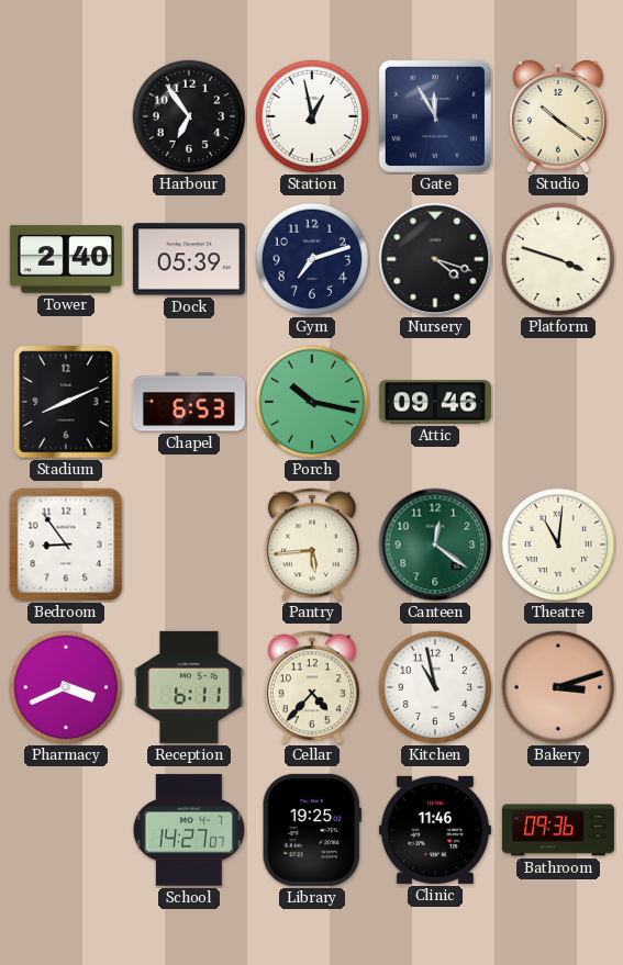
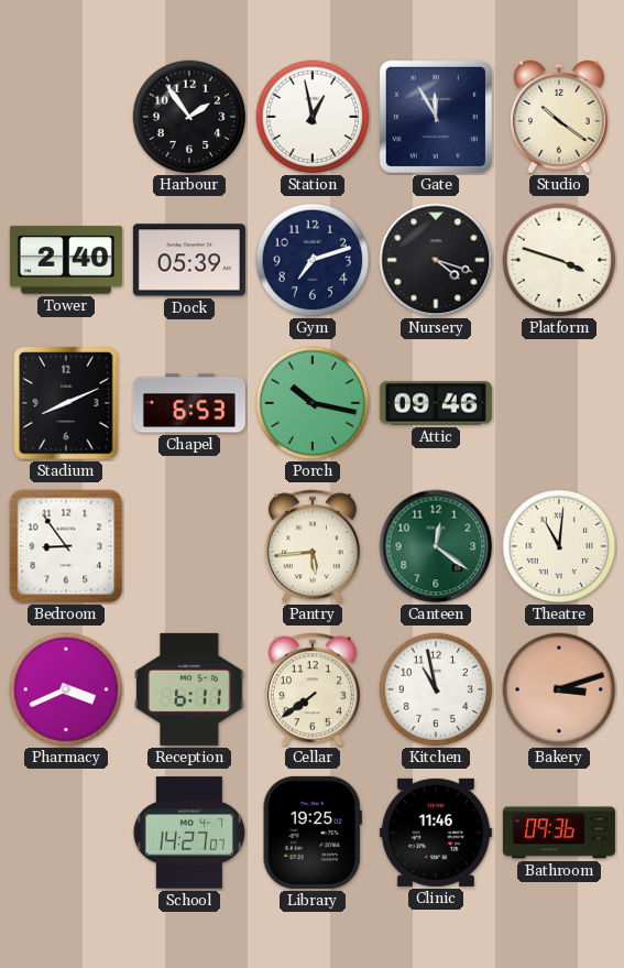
Harbour: 6:54 -> 1:54 (189, 117)
Cellar: 4:37 -> 7:39 (313, 689)
